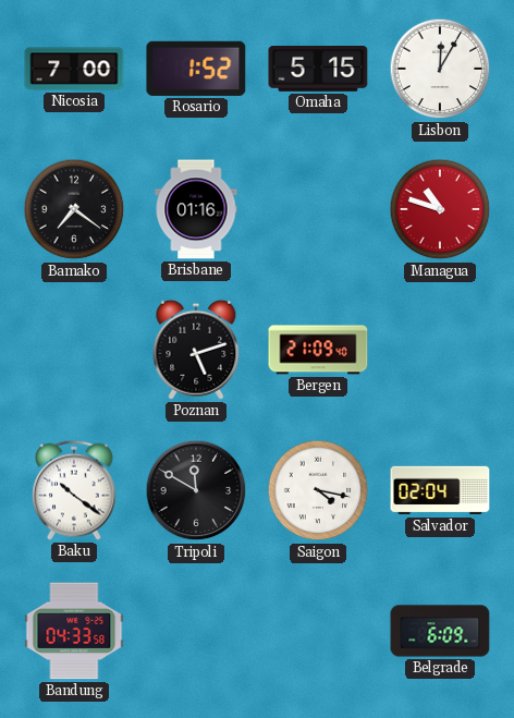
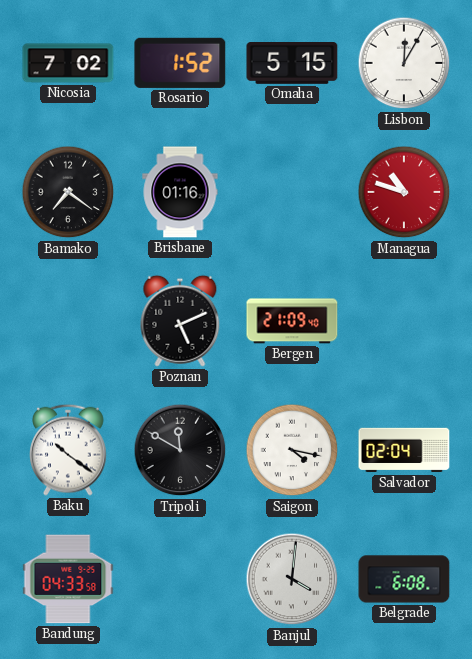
Nicosia: 7:00 -> 7:02 (68, 63)
Poznan: 5:12 -> 5:11 (180, 321)
Banjul: none -> 4:01 (292, 579)
Belgrade: 6:09 -> 6:08 (404, 579)
